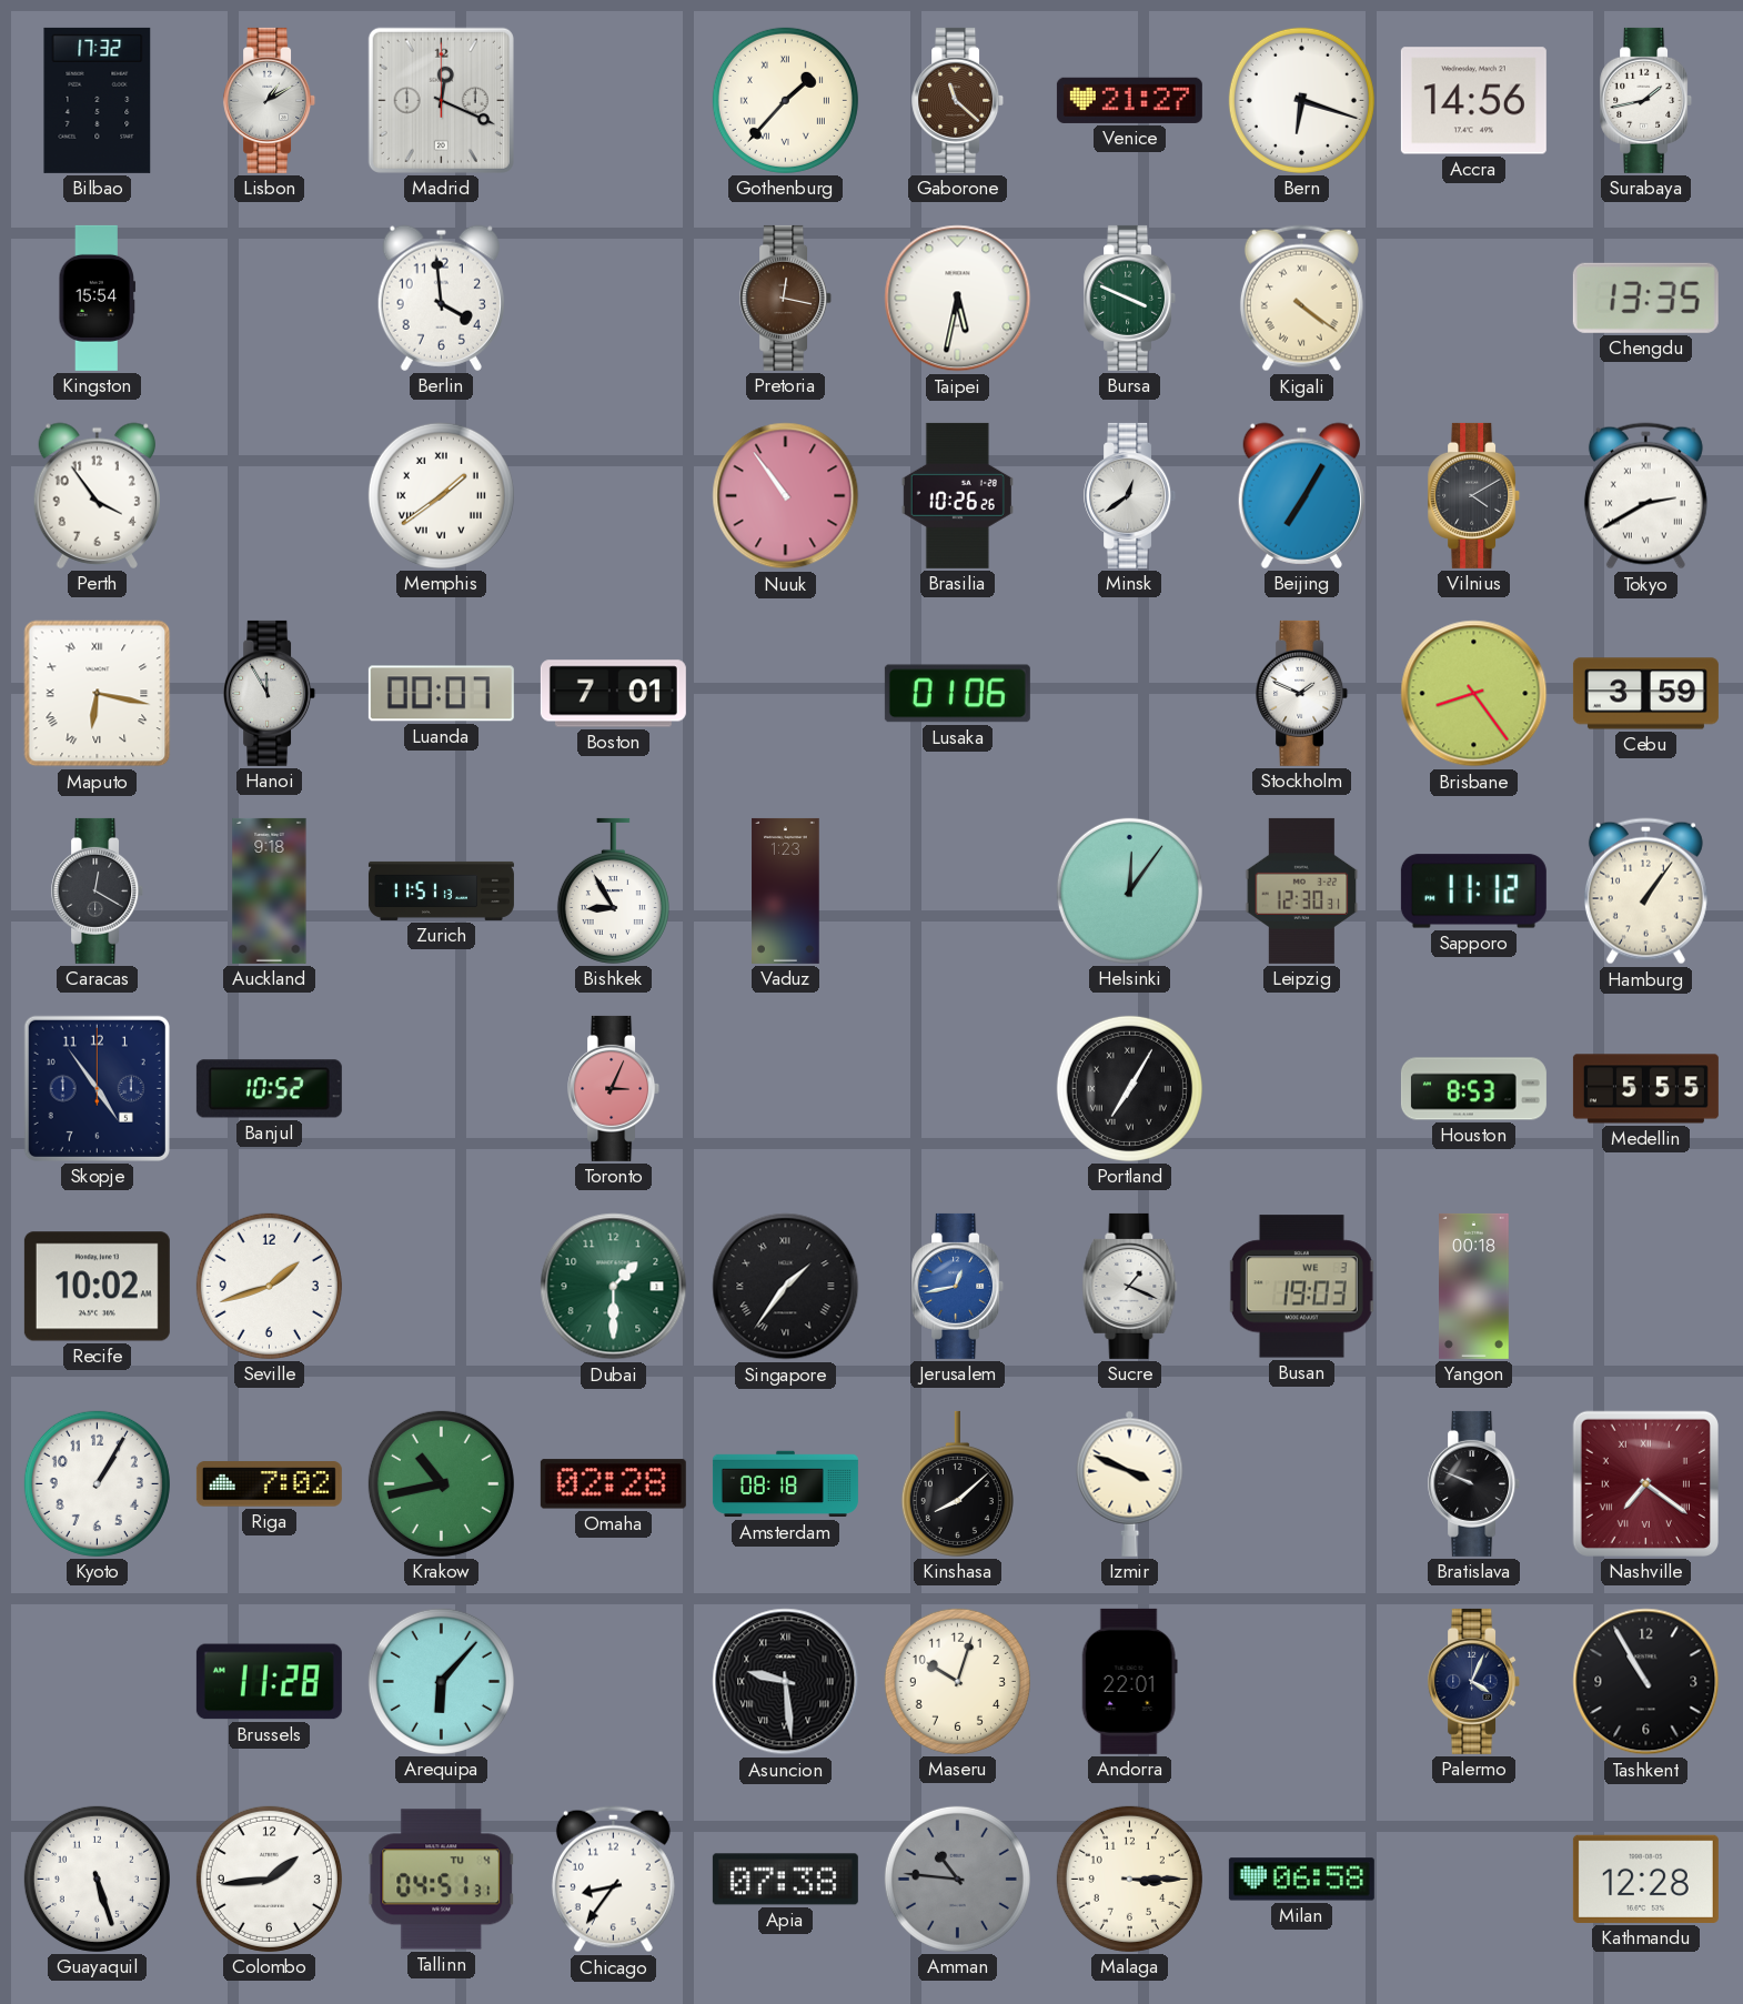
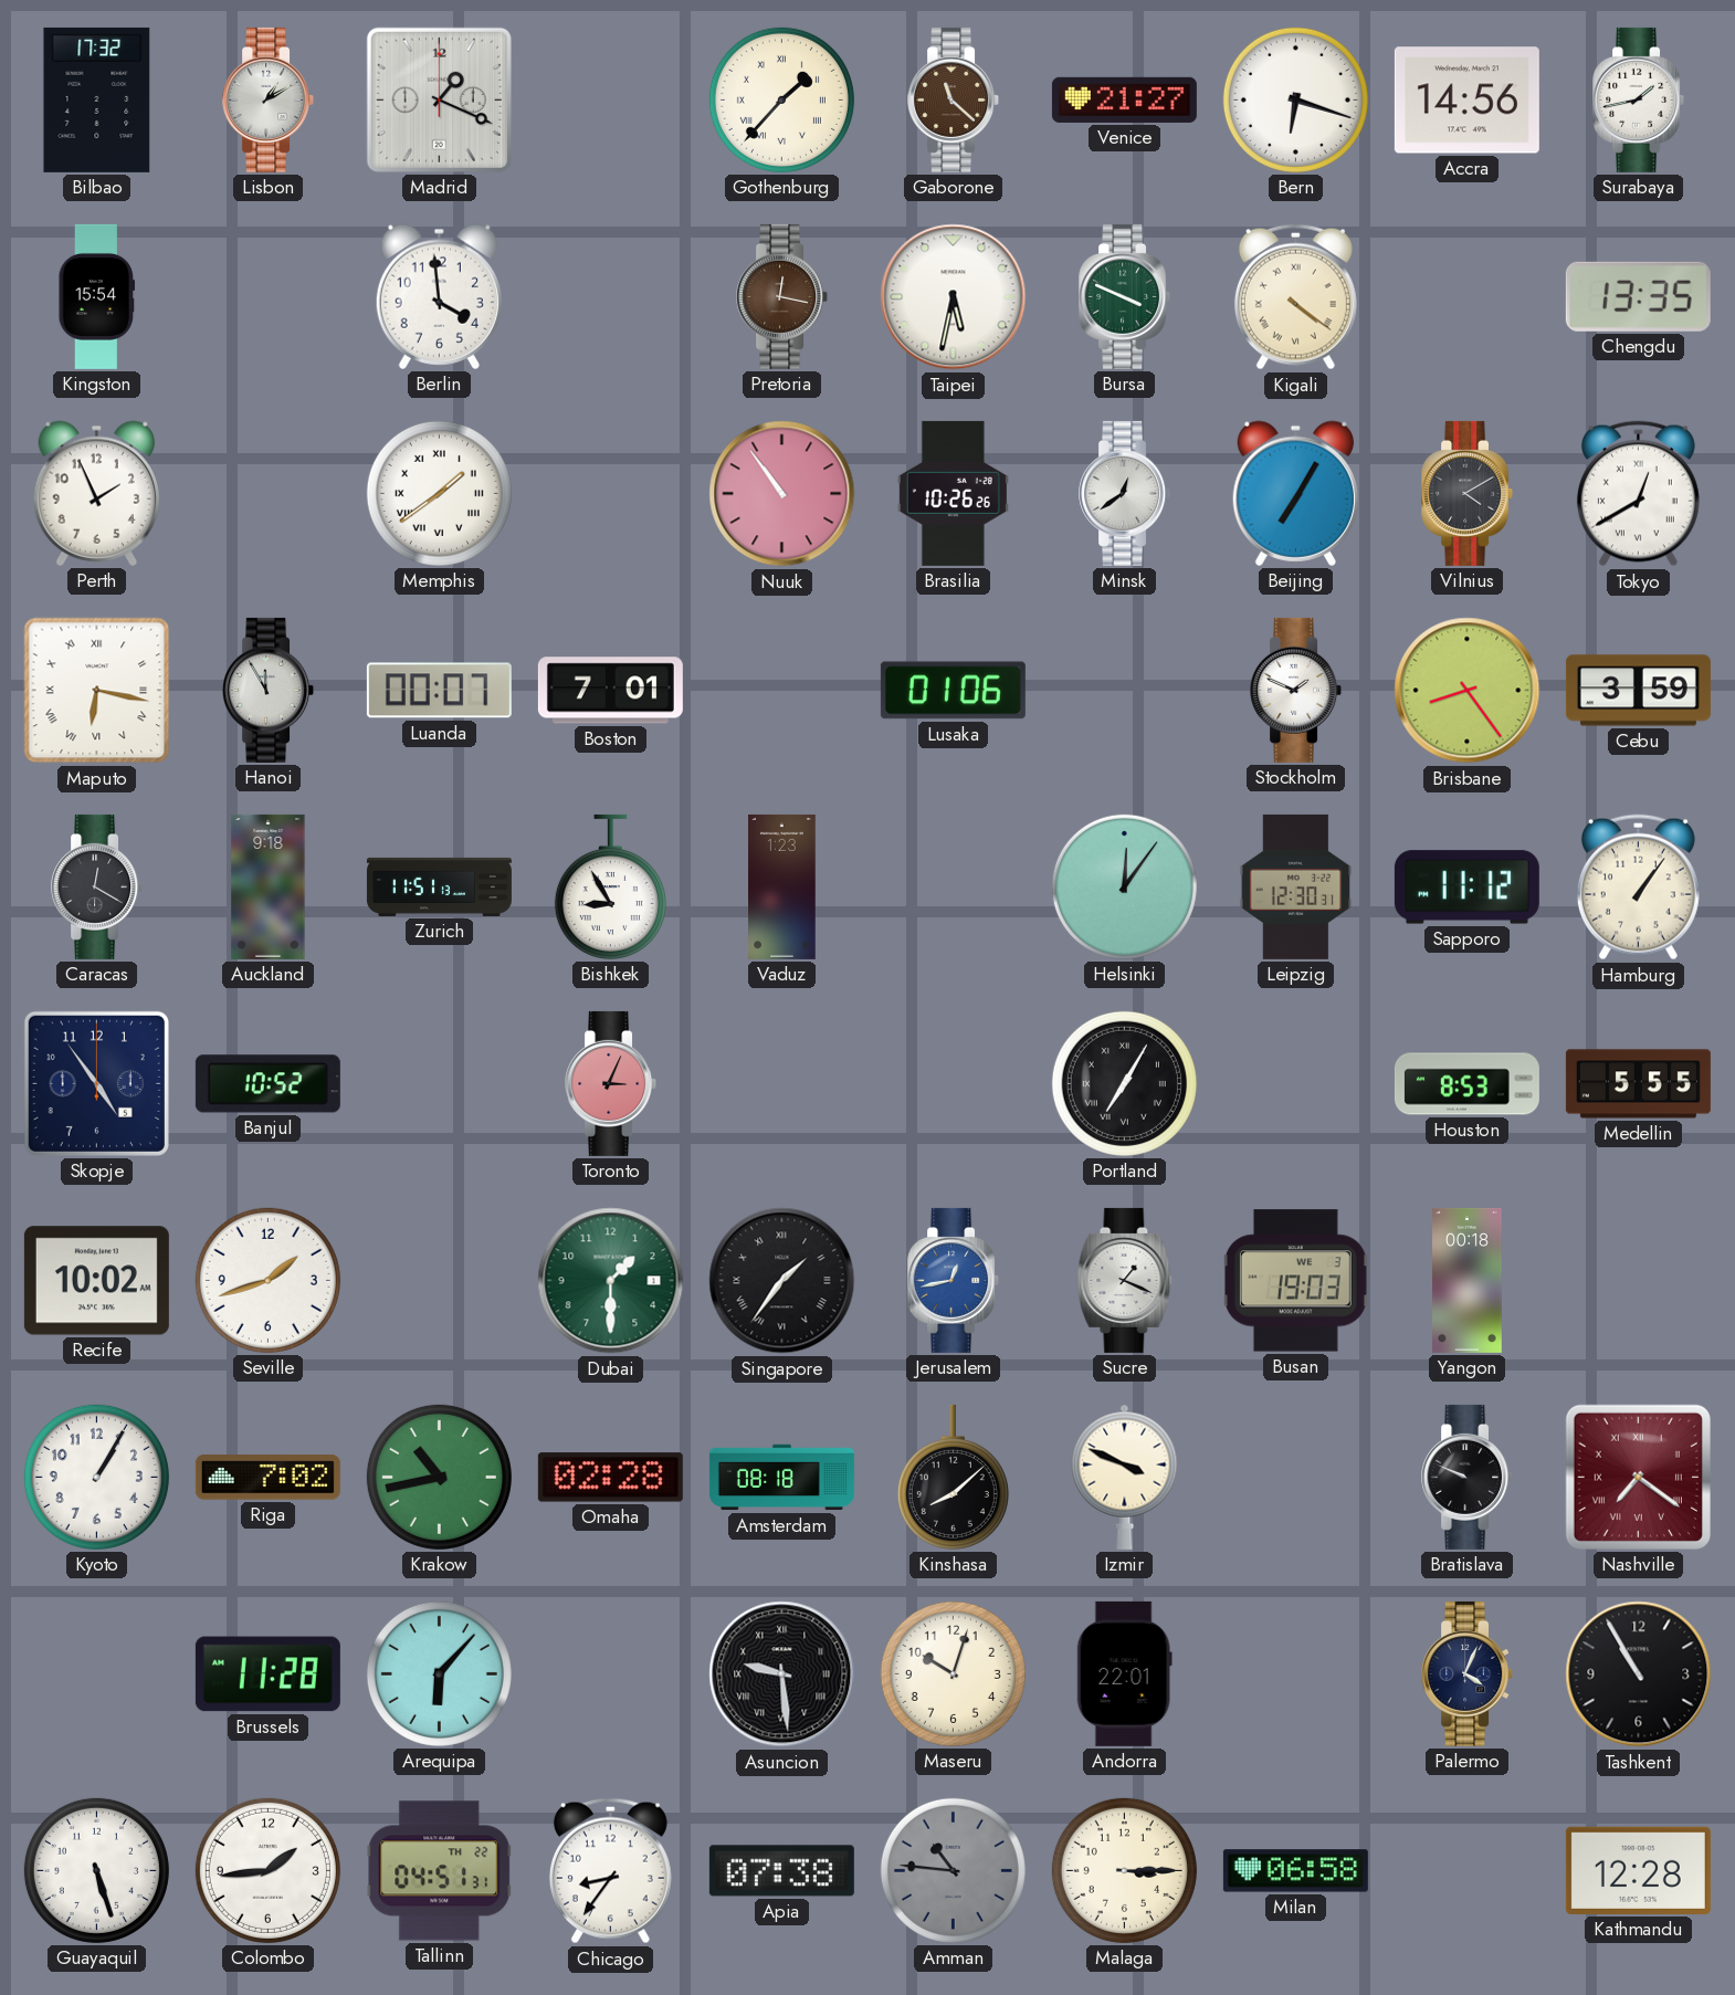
Madrid: 12:19 -> 1:19 (439, 99)
Perth: 3:54 -> 1:56 (96, 493)
Tokyo: 2:40 -> 12:40 (1638, 494)
Tallinn date: TU 4 -> TH 22 (440, 1871)
